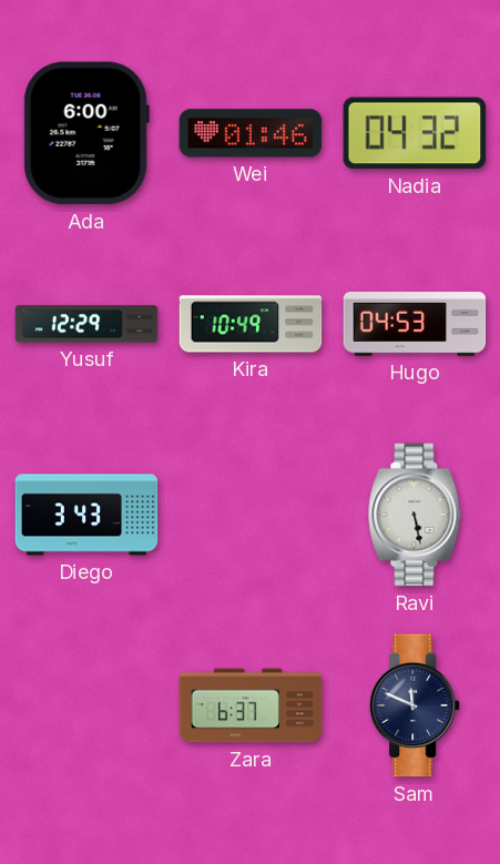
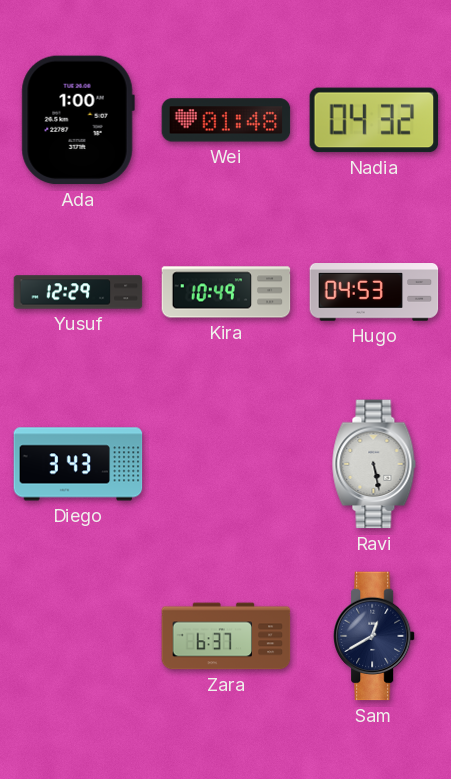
Ada: 6:00 -> 1:00 (78, 120)
Wei: 01:46 -> 01:48 (226, 120)
Sam: 11:49 -> 12:40 (374, 636)
